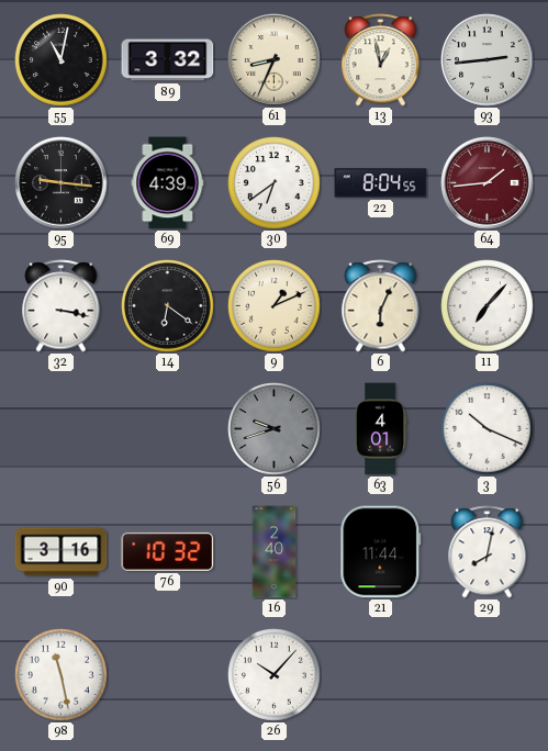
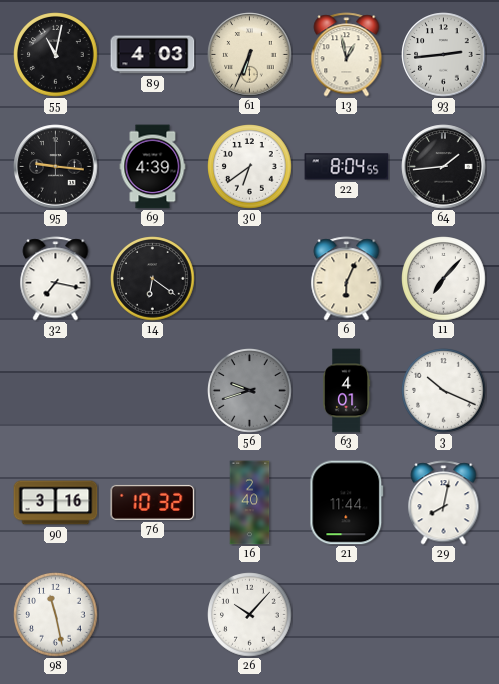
89: 3:32 -> 4:03 (153, 55)
61: 8:34 -> 6:34 (250, 55)
64 dial: burgundy -> black (444, 167)
32: 3:17 -> 7:17 (56, 279)
9: 1:11 -> none (275, 306)
